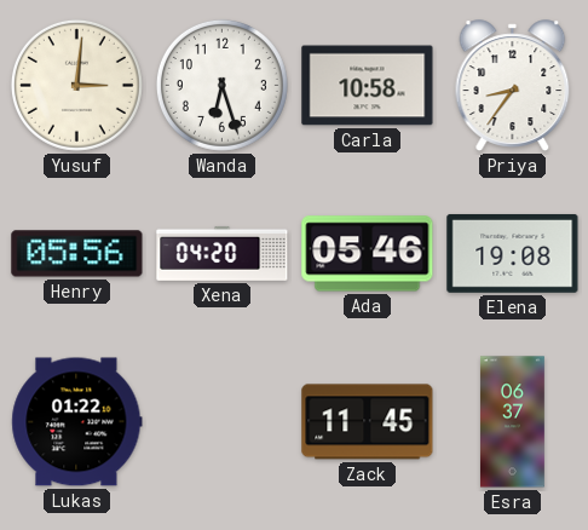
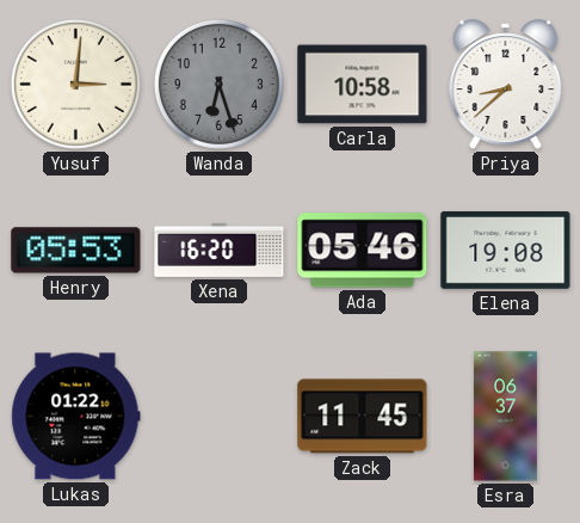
Wanda dial: white -> grey (218, 84)
Priya: 8:36 -> 8:38 (506, 85)
Henry: 05:56 -> 05:53 (76, 251)
Xena: 04:20 -> 16:20 (220, 250)
